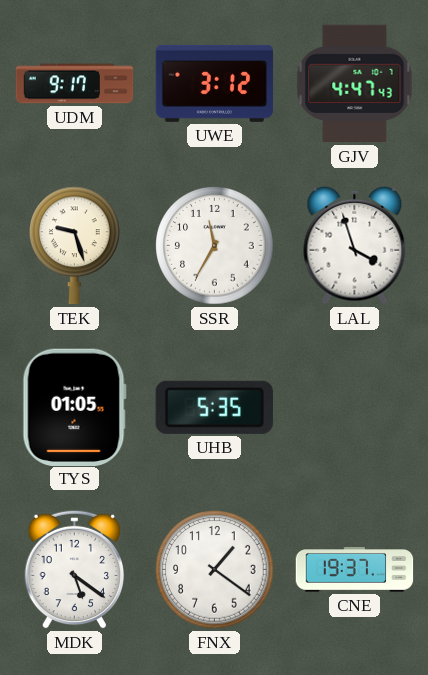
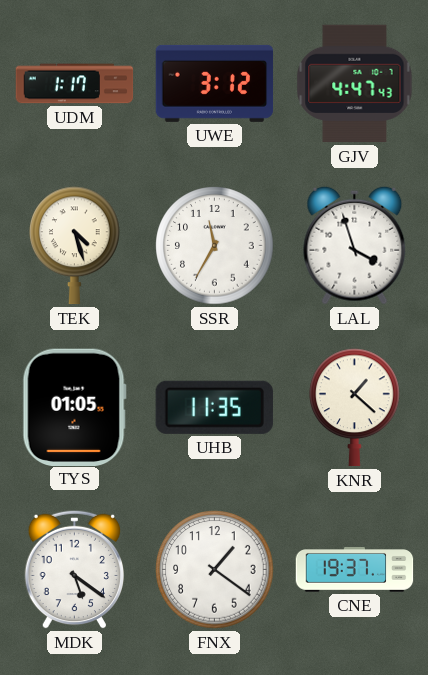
UDM: 9:17 -> 1:17 (75, 84)
TEK: 9:27 -> 4:27 (75, 246)
UHB: 5:35 -> 11:35 (214, 407)
KNR: none -> 1:22 (355, 408)
